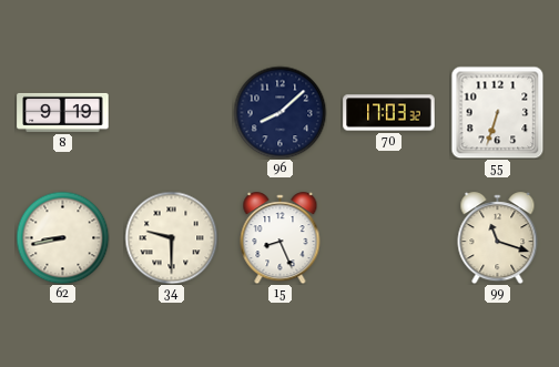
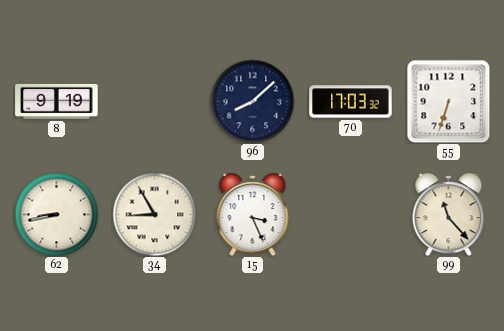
34: 9:30 -> 8:55 (154, 214)
15: 8:26 -> 3:26 (253, 215)
99: 11:18 -> 11:23 (449, 215)
